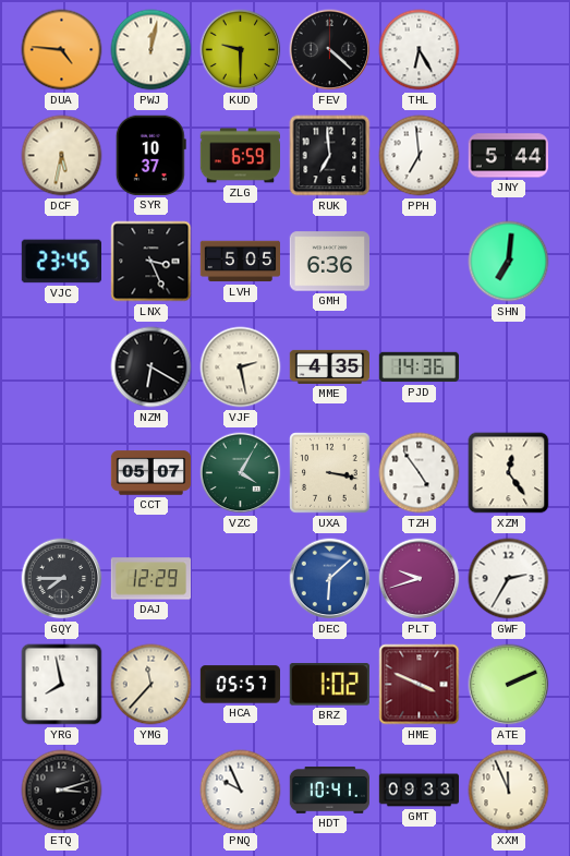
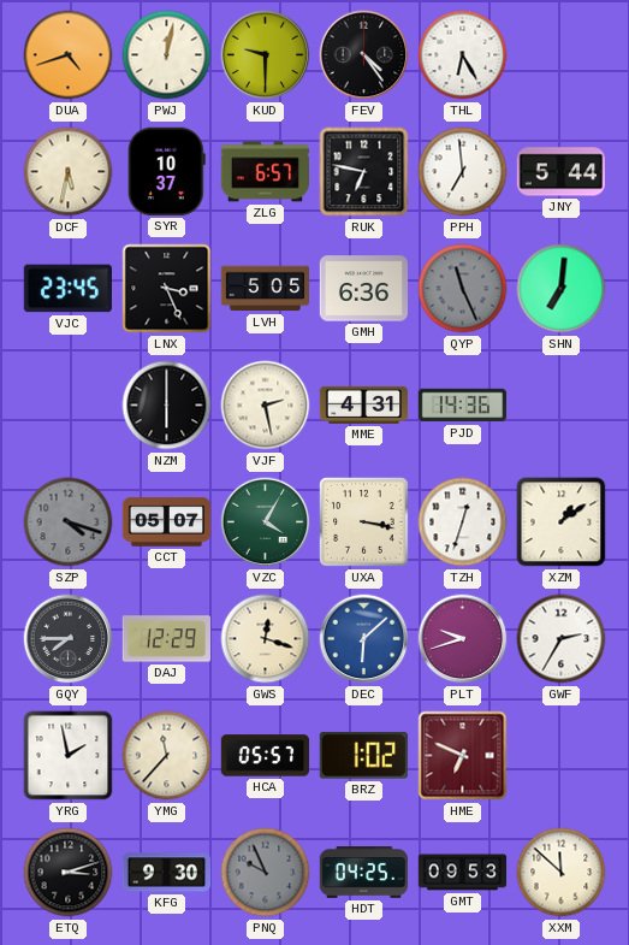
DUA: 4:46 -> 4:42 (69, 55)
FEV: 4:22 -> 4:24 (364, 55)
ZLG: 6:59 -> 6:57 (265, 172)
RUK: 6:59 -> 6:47 (364, 172)
QYP: none -> 11:26 (463, 289)
NZM: 6:20 -> 6:00 (167, 406)
MME: 4:35 -> 4:31 (363, 404)
SZP: none -> 4:18 (69, 522)
TZH: 4:54 -> 12:33 (463, 522)
XZM: 12:24 -> 1:09 (562, 522)
GWS: none -> 12:18 (266, 639)
YRG: 7:58 -> 1:58 (69, 756)
HME: 3:49 -> 6:49 (463, 756)
ATE: 2:11 -> none (509, 685)
KFG: none -> 9:30 (166, 873)
PNQ dial: white -> grey (266, 873)
HDT: 10:41 -> 04:25 (363, 873)
GMT: 09:33 -> 09:53 (463, 873)
XXM: 11:56 -> 11:52 (562, 873)
